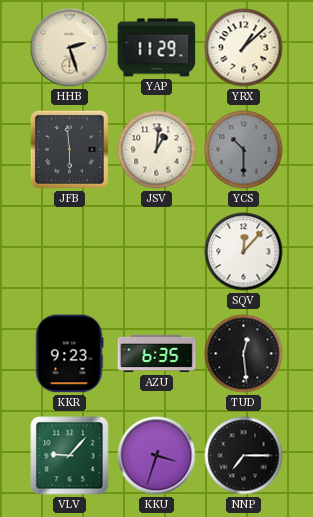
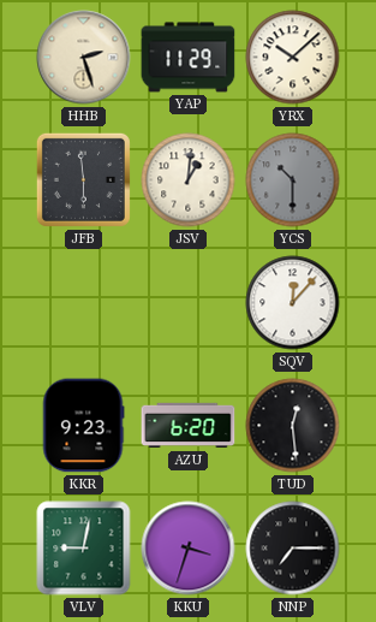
YRX: 1:08 -> 10:08 (293, 58)
AZU: 6:35 -> 6:20 (189, 426)
VLV: 9:07 -> 9:02 (84, 549)
